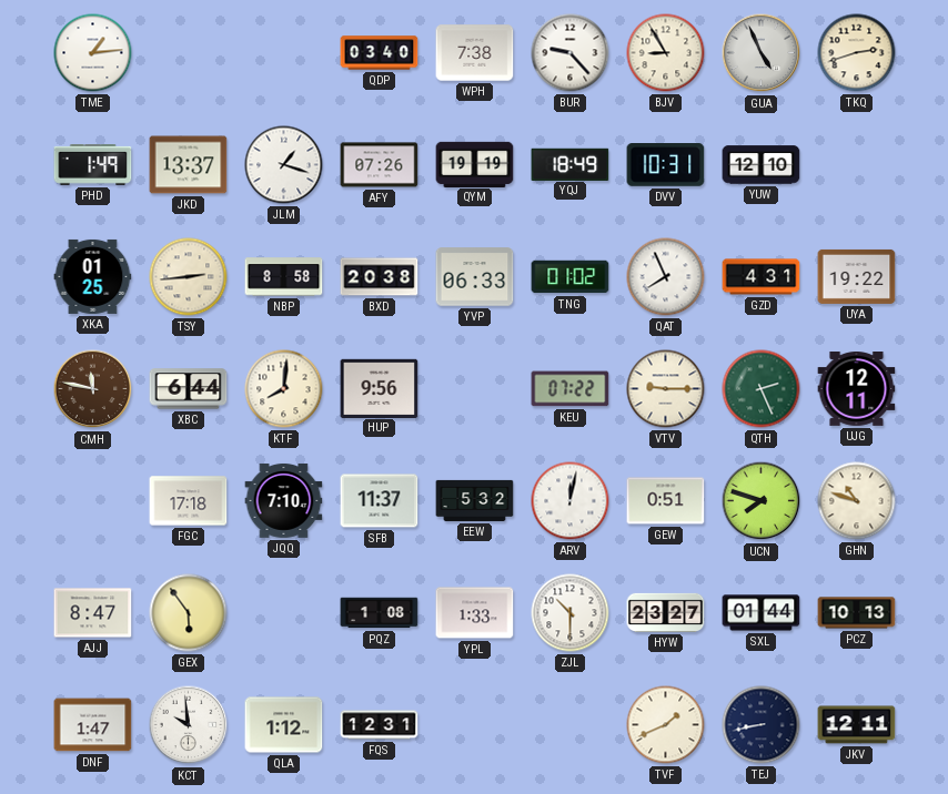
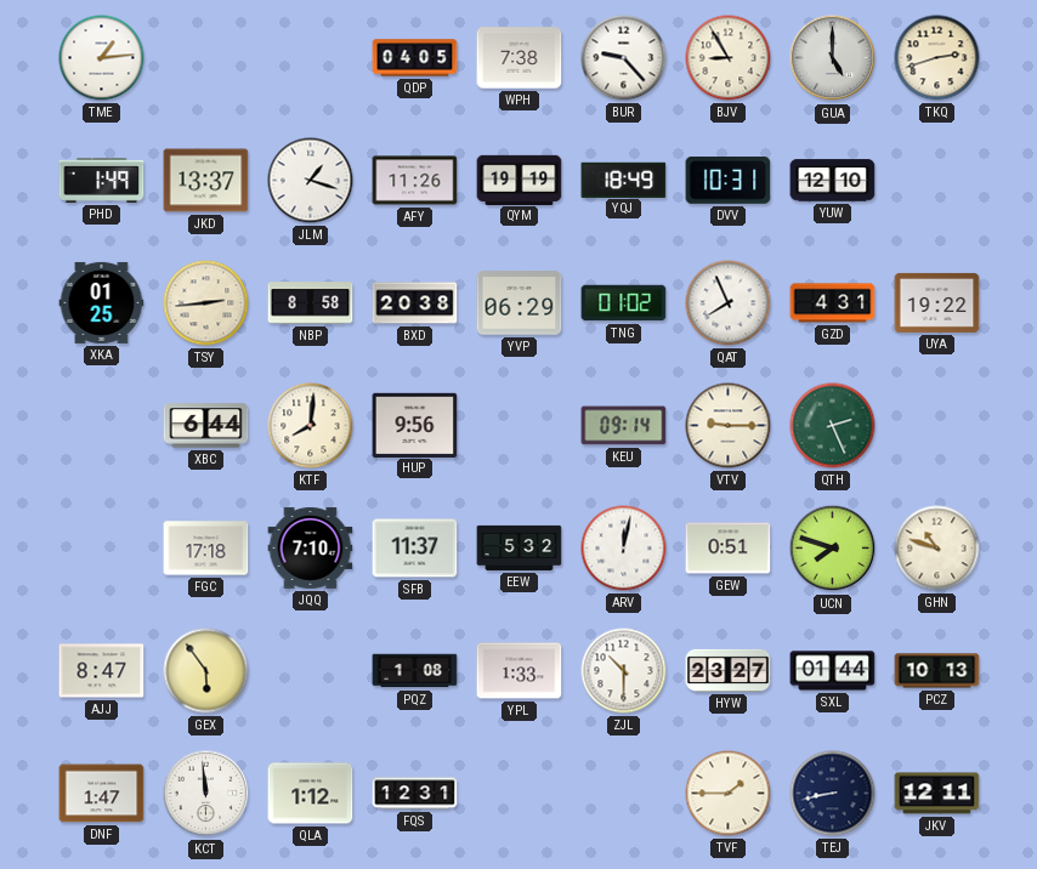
QDP: 03:40 -> 04:05 (415, 58)
GUA: 4:56 -> 5:00 (833, 58)
AFY: 07:26 -> 11:26 (415, 181)
YVP: 06:33 -> 06:29 (520, 303)
CMH: 11:47 -> none (93, 389)
KEU: 07:22 -> 09:14 (624, 426)
UJG: 12:11 -> none (857, 389)
KCT: 9:59 -> 11:59 (206, 794)
TVF: 1:41 -> 1:45 (729, 794)
